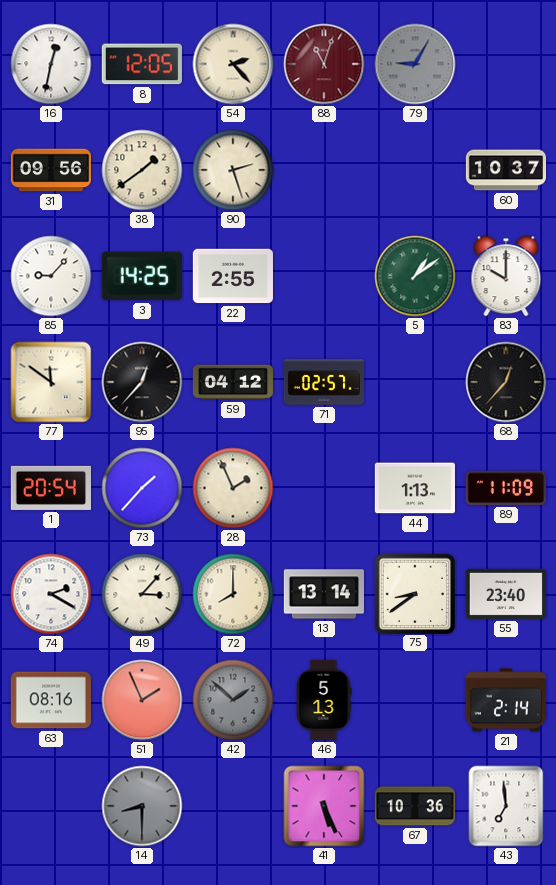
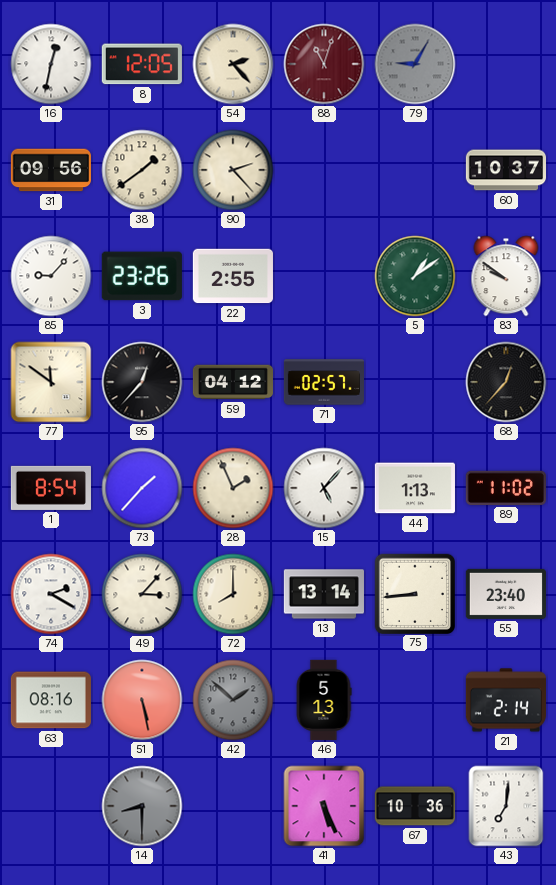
90: 2:27 -> 2:23 (233, 170)
3: 14:25 -> 23:26 (142, 276)
83: 10:00 -> 9:51 (506, 276)
1: 20:54 -> 8:54 (51, 488)
15: none -> 5:07 (324, 488)
89: 11:09 -> 11:02 (506, 488)
75: 8:39 -> 8:44 (414, 593)
51: 1:56 -> 5:28 (142, 700)
43: 6:59 -> 7:01 (506, 806)
